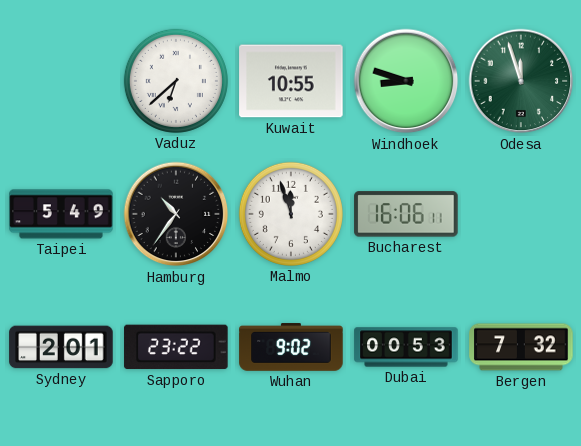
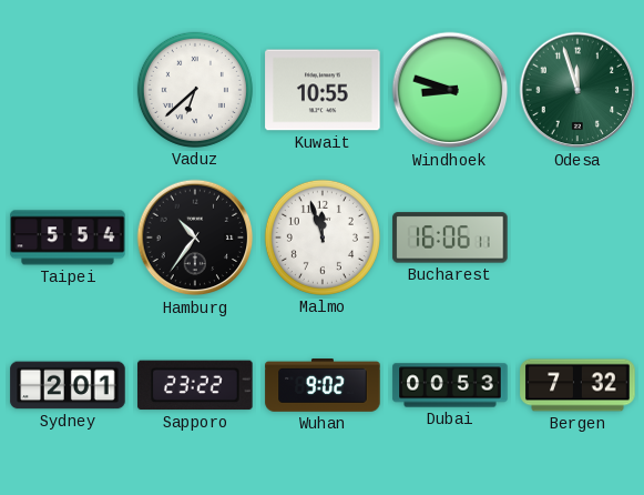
Taipei: 5:49 -> 5:54 (68, 238)
